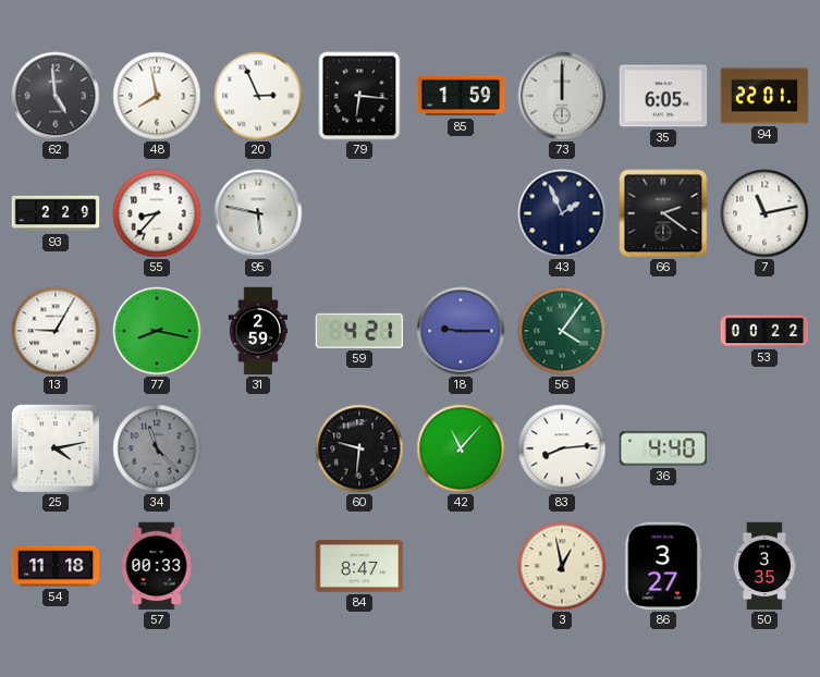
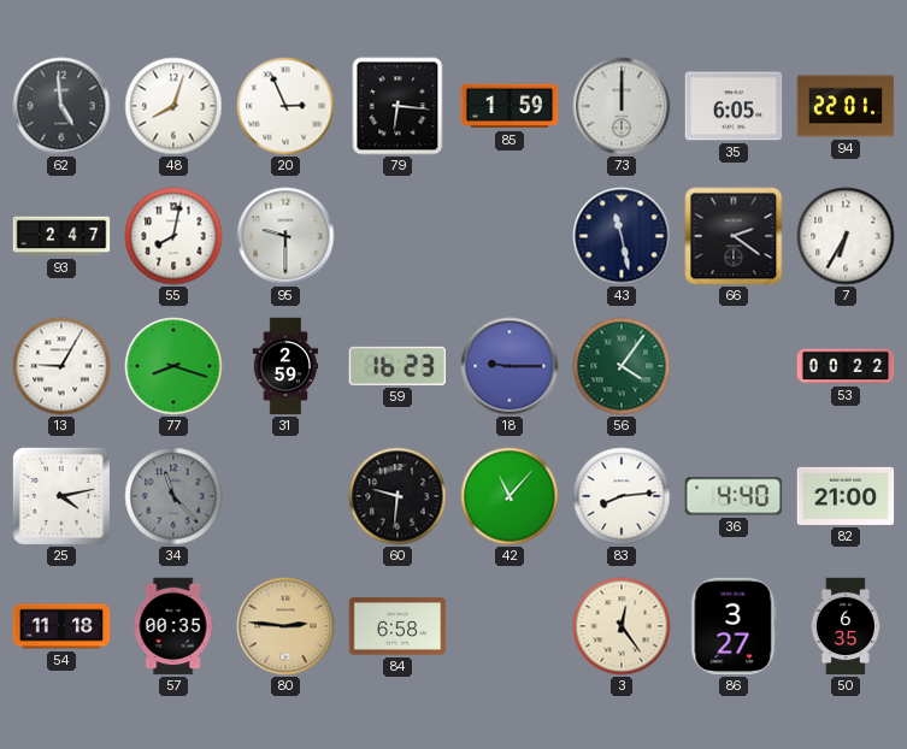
48: 7:58 -> 8:03 (173, 106)
93: 2:29 -> 2:47 (61, 236)
55: 8:37 -> 8:02 (173, 236)
95: 5:47 -> 9:30 (285, 236)
43: 1:56 -> 11:28 (622, 236)
7: 11:13 -> 6:35 (846, 236)
77: 8:17 -> 8:18 (173, 366)
59: 4:21 -> 16:23 (397, 366)
82: none -> 21:00 (846, 496)
57: 00:33 -> 00:35 (173, 626)
80: none -> 2:46 (285, 626)
84: 8:47 -> 6:58 (397, 626)
3: 12:58 -> 12:24 (622, 626)
50: 3:35 -> 6:35 (846, 626)
